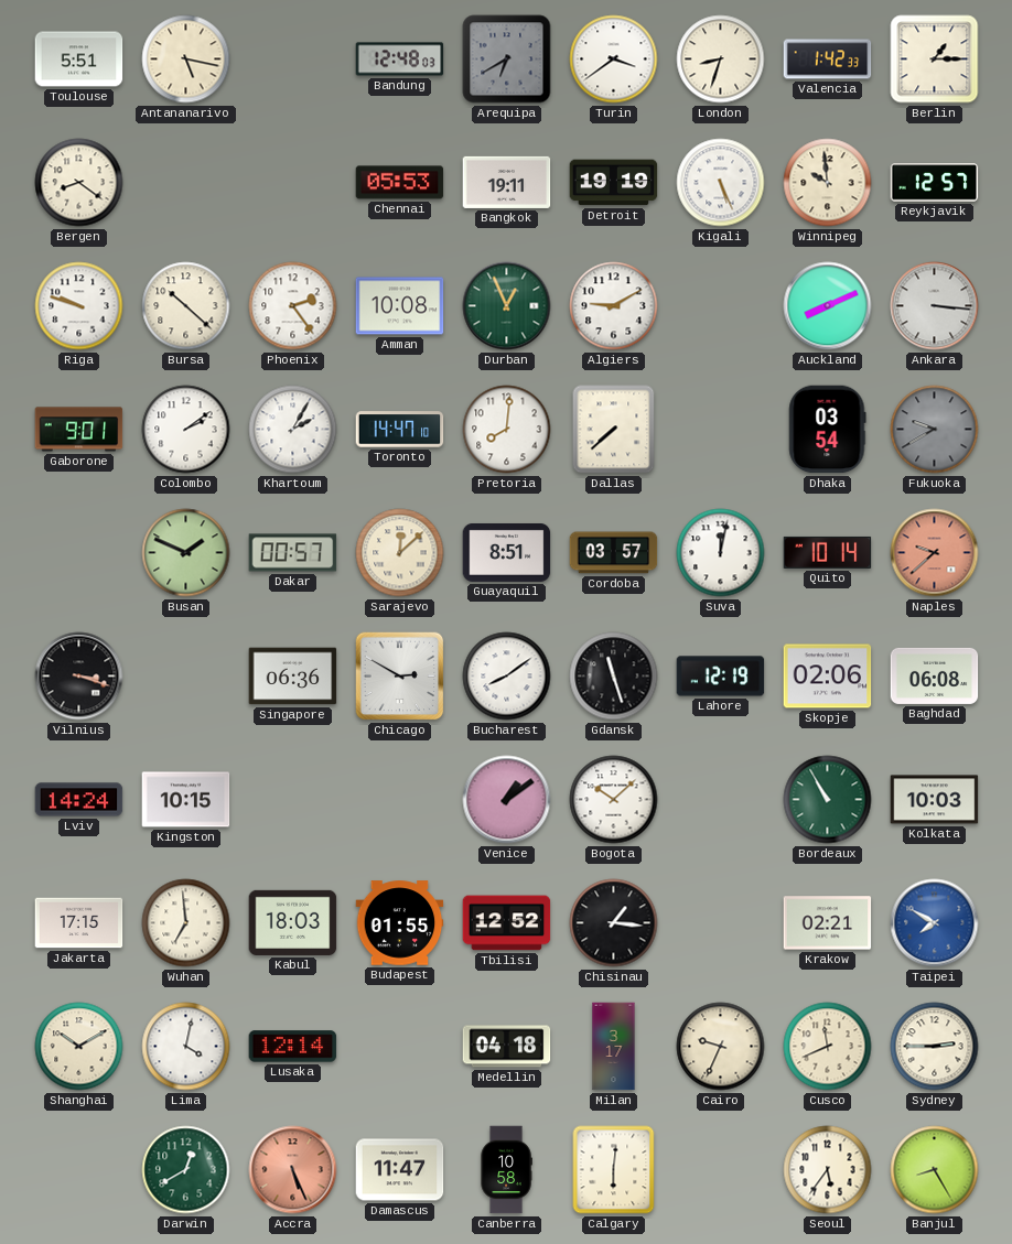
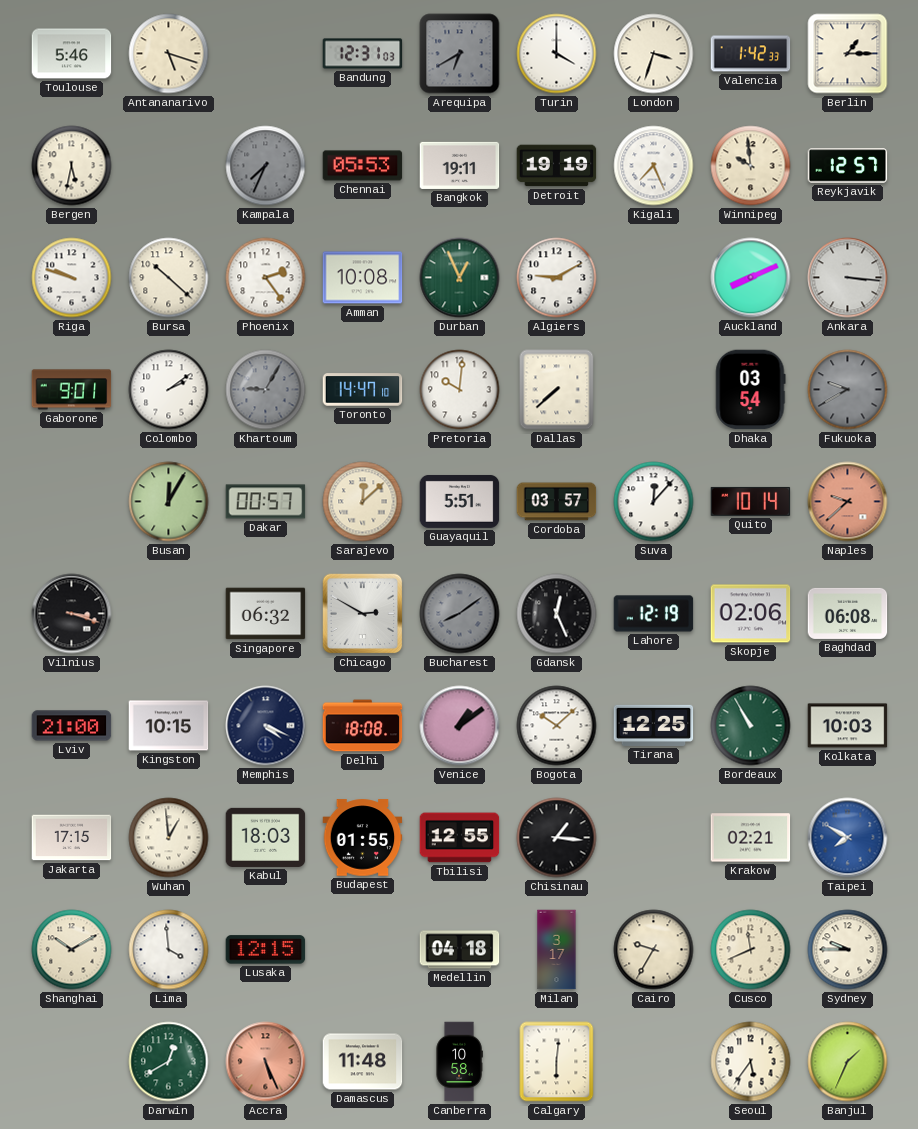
Toulouse: 5:51 -> 5:46 (72, 54)
Antananarivo: 5:17 -> 5:18 (169, 54)
Bandung: 12:48 -> 12:31 (363, 54)
Turin: 3:39 -> 4:00 (557, 54)
London: 8:33 -> 3:33 (654, 54)
Bergen: 8:21 -> 5:32 (72, 166)
Kampala: none -> 7:34 (266, 166)
Kigali: 5:26 -> 7:26 (654, 166)
Khartoum: 2:05 -> 9:05 (266, 390)
Khartoum dial: white -> grey (266, 390)
Pretoria: 8:01 -> 10:01 (460, 390)
Busan: 1:49 -> 12:05 (169, 502)
Guayaquil: 8:51 -> 5:51 (460, 501)
Suva: 12:02 -> 12:07 (654, 502)
Singapore: 06:36 -> 06:32 (266, 614)
Bucharest dial: white -> grey (460, 614)
Gdansk: 11:27 -> 12:26 (557, 614)
Lviv: 14:24 -> 21:00 (72, 726)
Memphis: none -> 4:19 (266, 726)
Delhi: none -> 18:08 (363, 726)
Tirana: none -> 12:25 (654, 725)
Wuhan: 6:59 -> 12:59 (169, 838)
Tbilisi: 12:52 -> 12:55 (460, 838)
Lima: 4:02 -> 3:59 (169, 950)
Lusaka: 12:14 -> 12:15 (266, 950)
Cairo: 9:34 -> 9:35 (654, 950)
Sydney: 2:45 -> 9:45 (848, 950)
Damascus: 11:47 -> 11:48 (363, 1062)
Banjul: 8:25 -> 1:34 (848, 1062)
